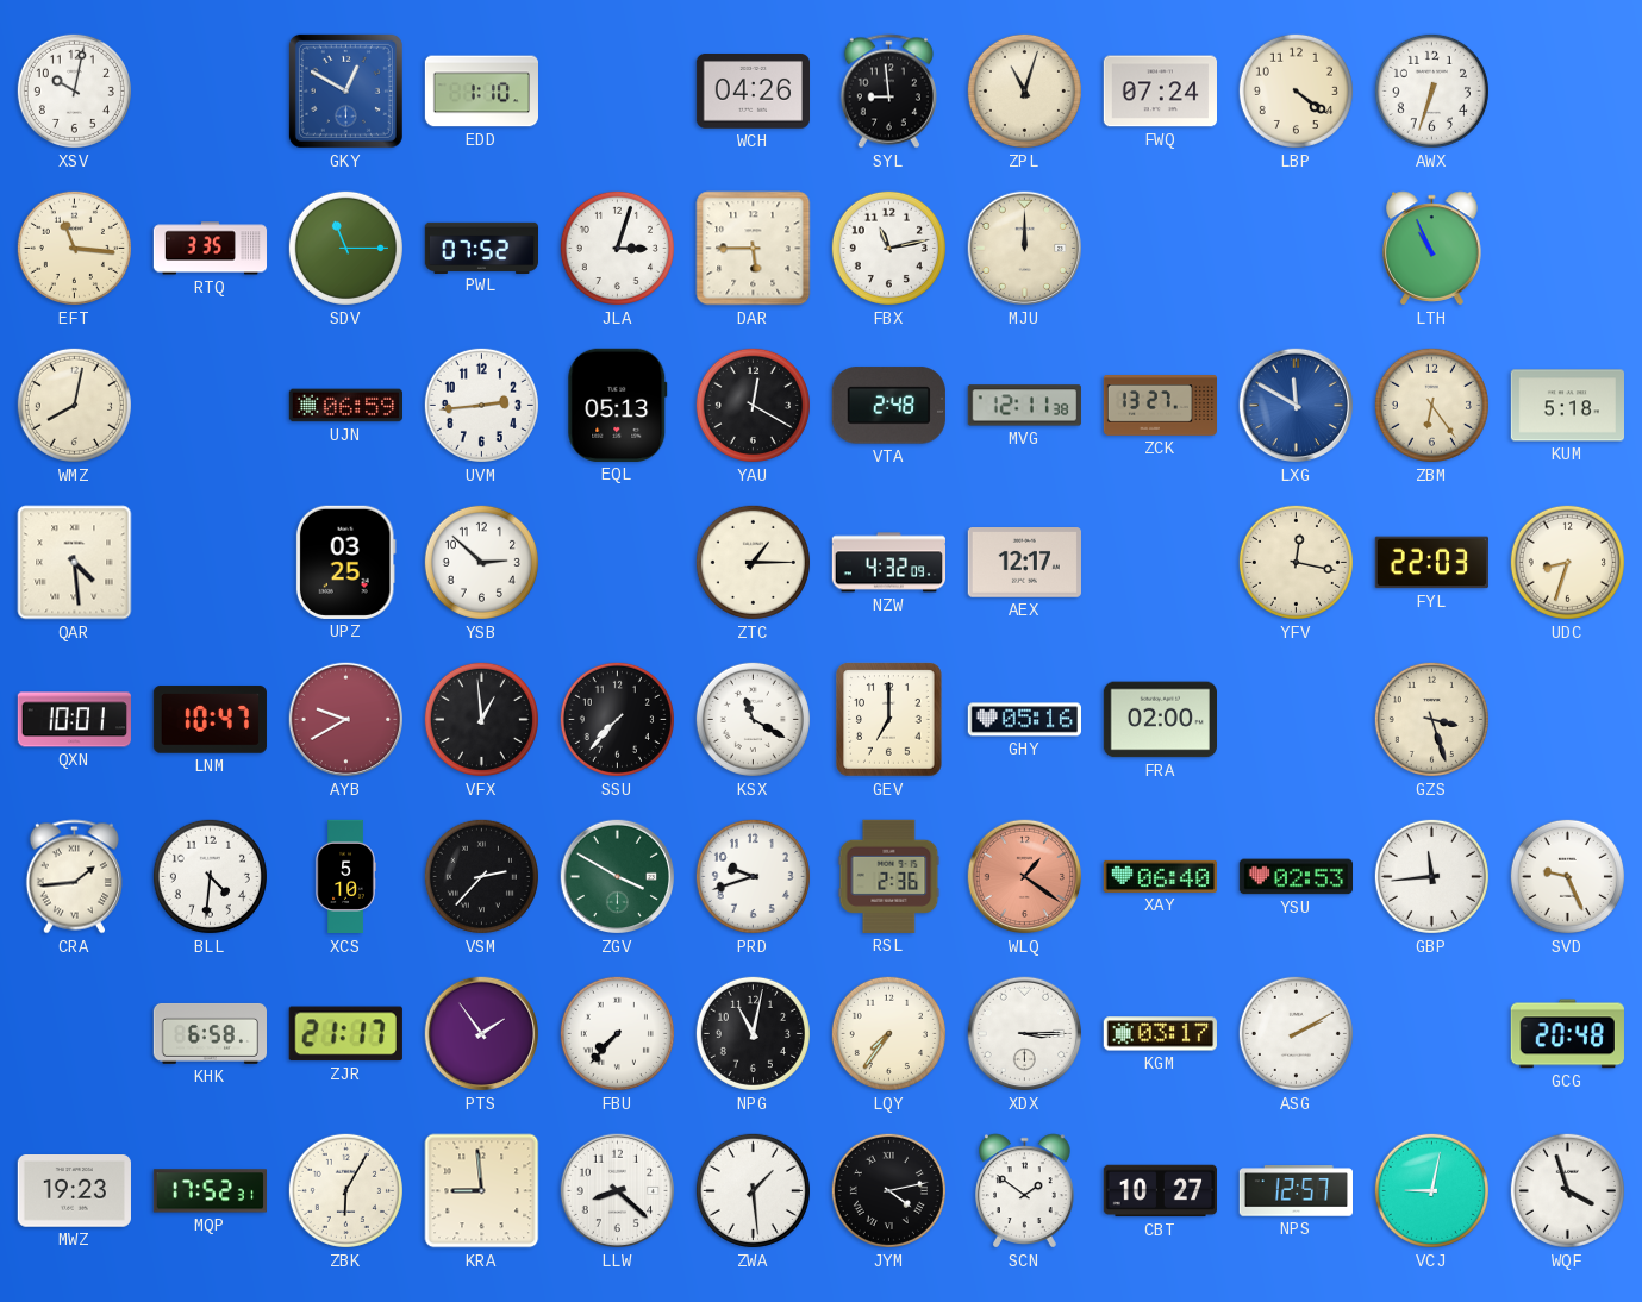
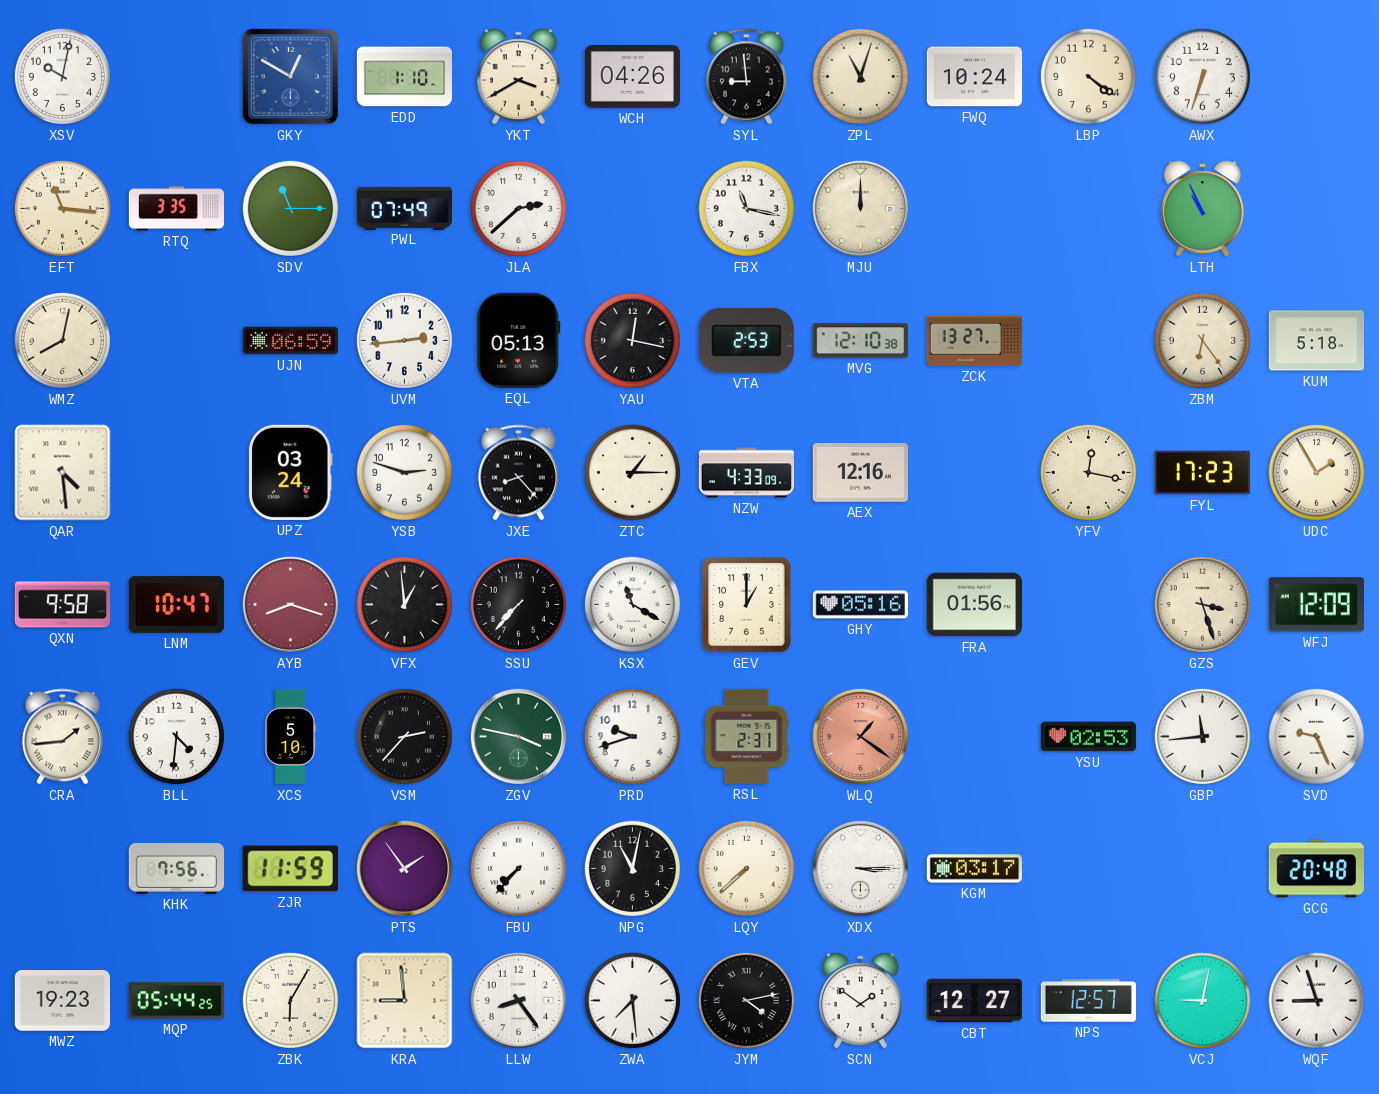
YKT: none -> 3:40 (519, 77)
FWQ: 07:24 -> 10:24 (974, 77)
PWL: 07:52 -> 07:49 (404, 208)
JLA: 3:03 -> 2:38 (518, 208)
DAR: 5:45 -> none (754, 249)
FBX: 11:13 -> 11:17 (746, 208)
YAU: 12:20 -> 12:17 (632, 340)
VTA: 2:48 -> 2:53 (746, 341)
MVG: 12:11 -> 12:10 (860, 341)
LXG: 11:50 -> none (1297, 406)
UPZ: 03:25 -> 03:24 (290, 472)
YSB: 2:52 -> 2:48 (404, 472)
JXE: none -> 8:23 (518, 473)
NZW: 4:32 -> 4:33 (746, 473)
AEX: 12:17 -> 12:16 (860, 473)
FYL: 22:03 -> 17:23 (1202, 473)
UDC: 8:33 -> 1:55 (1316, 472)
QXN: 10:01 -> 9:58 (62, 605)
AYB: 9:40 -> 8:18 (291, 605)
GEV: 7:00 -> 1:00 (747, 605)
FRA: 02:00 -> 01:56 (974, 605)
WFJ: none -> 12:09 (1316, 605)
ZGV: 3:50 -> 3:47 (519, 737)
RSL: 2:36 -> 2:31 (747, 736)
XAY: 06:40 -> none (1160, 876)
KHK: 6:58 -> 7:56 (176, 868)
ZJR: 21:17 -> 11:59 (290, 869)
LQY: 7:36 -> 7:38 (746, 868)
ASG: 2:10 -> none (1296, 1033)
MQP: 17:52 -> 05:44 (176, 1001)
LLW: 8:22 -> 8:24 (519, 1001)
ZWA: 1:29 -> 7:29 (632, 1000)
CBT: 10:27 -> 12:27 (974, 1001)
WQF: 3:57 -> 8:57 (1316, 1000)
